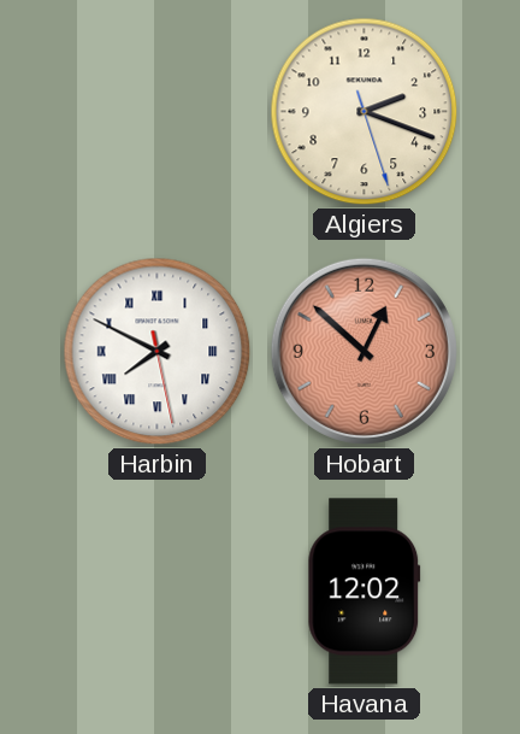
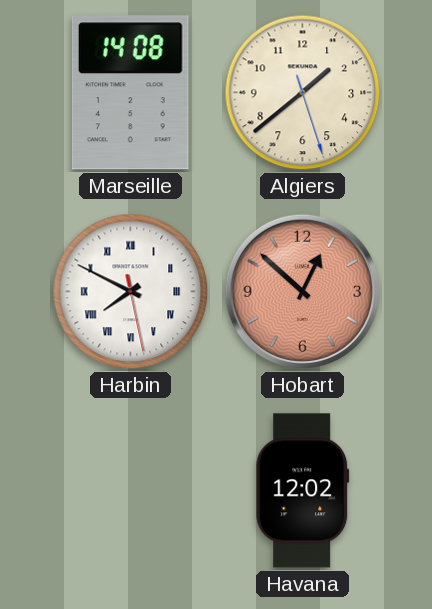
Marseille: none -> 14:08 (130, 93)
Algiers: 2:18 -> 1:38 (303, 93)
